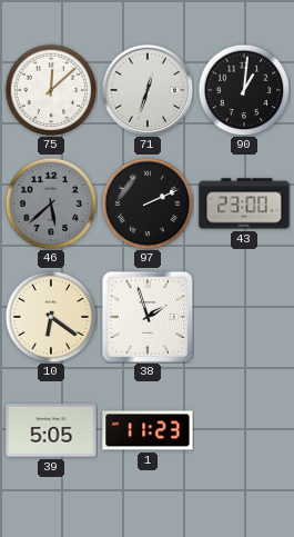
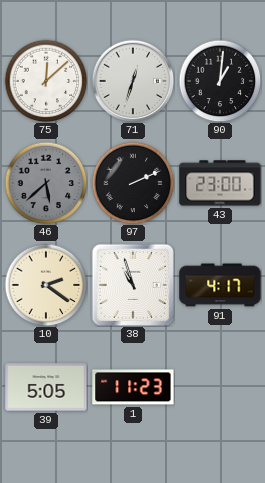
10: 6:21 -> 2:21 (46, 285)
38: 1:57 -> 10:57 (133, 285)
91: none -> 4:17 (220, 285)
